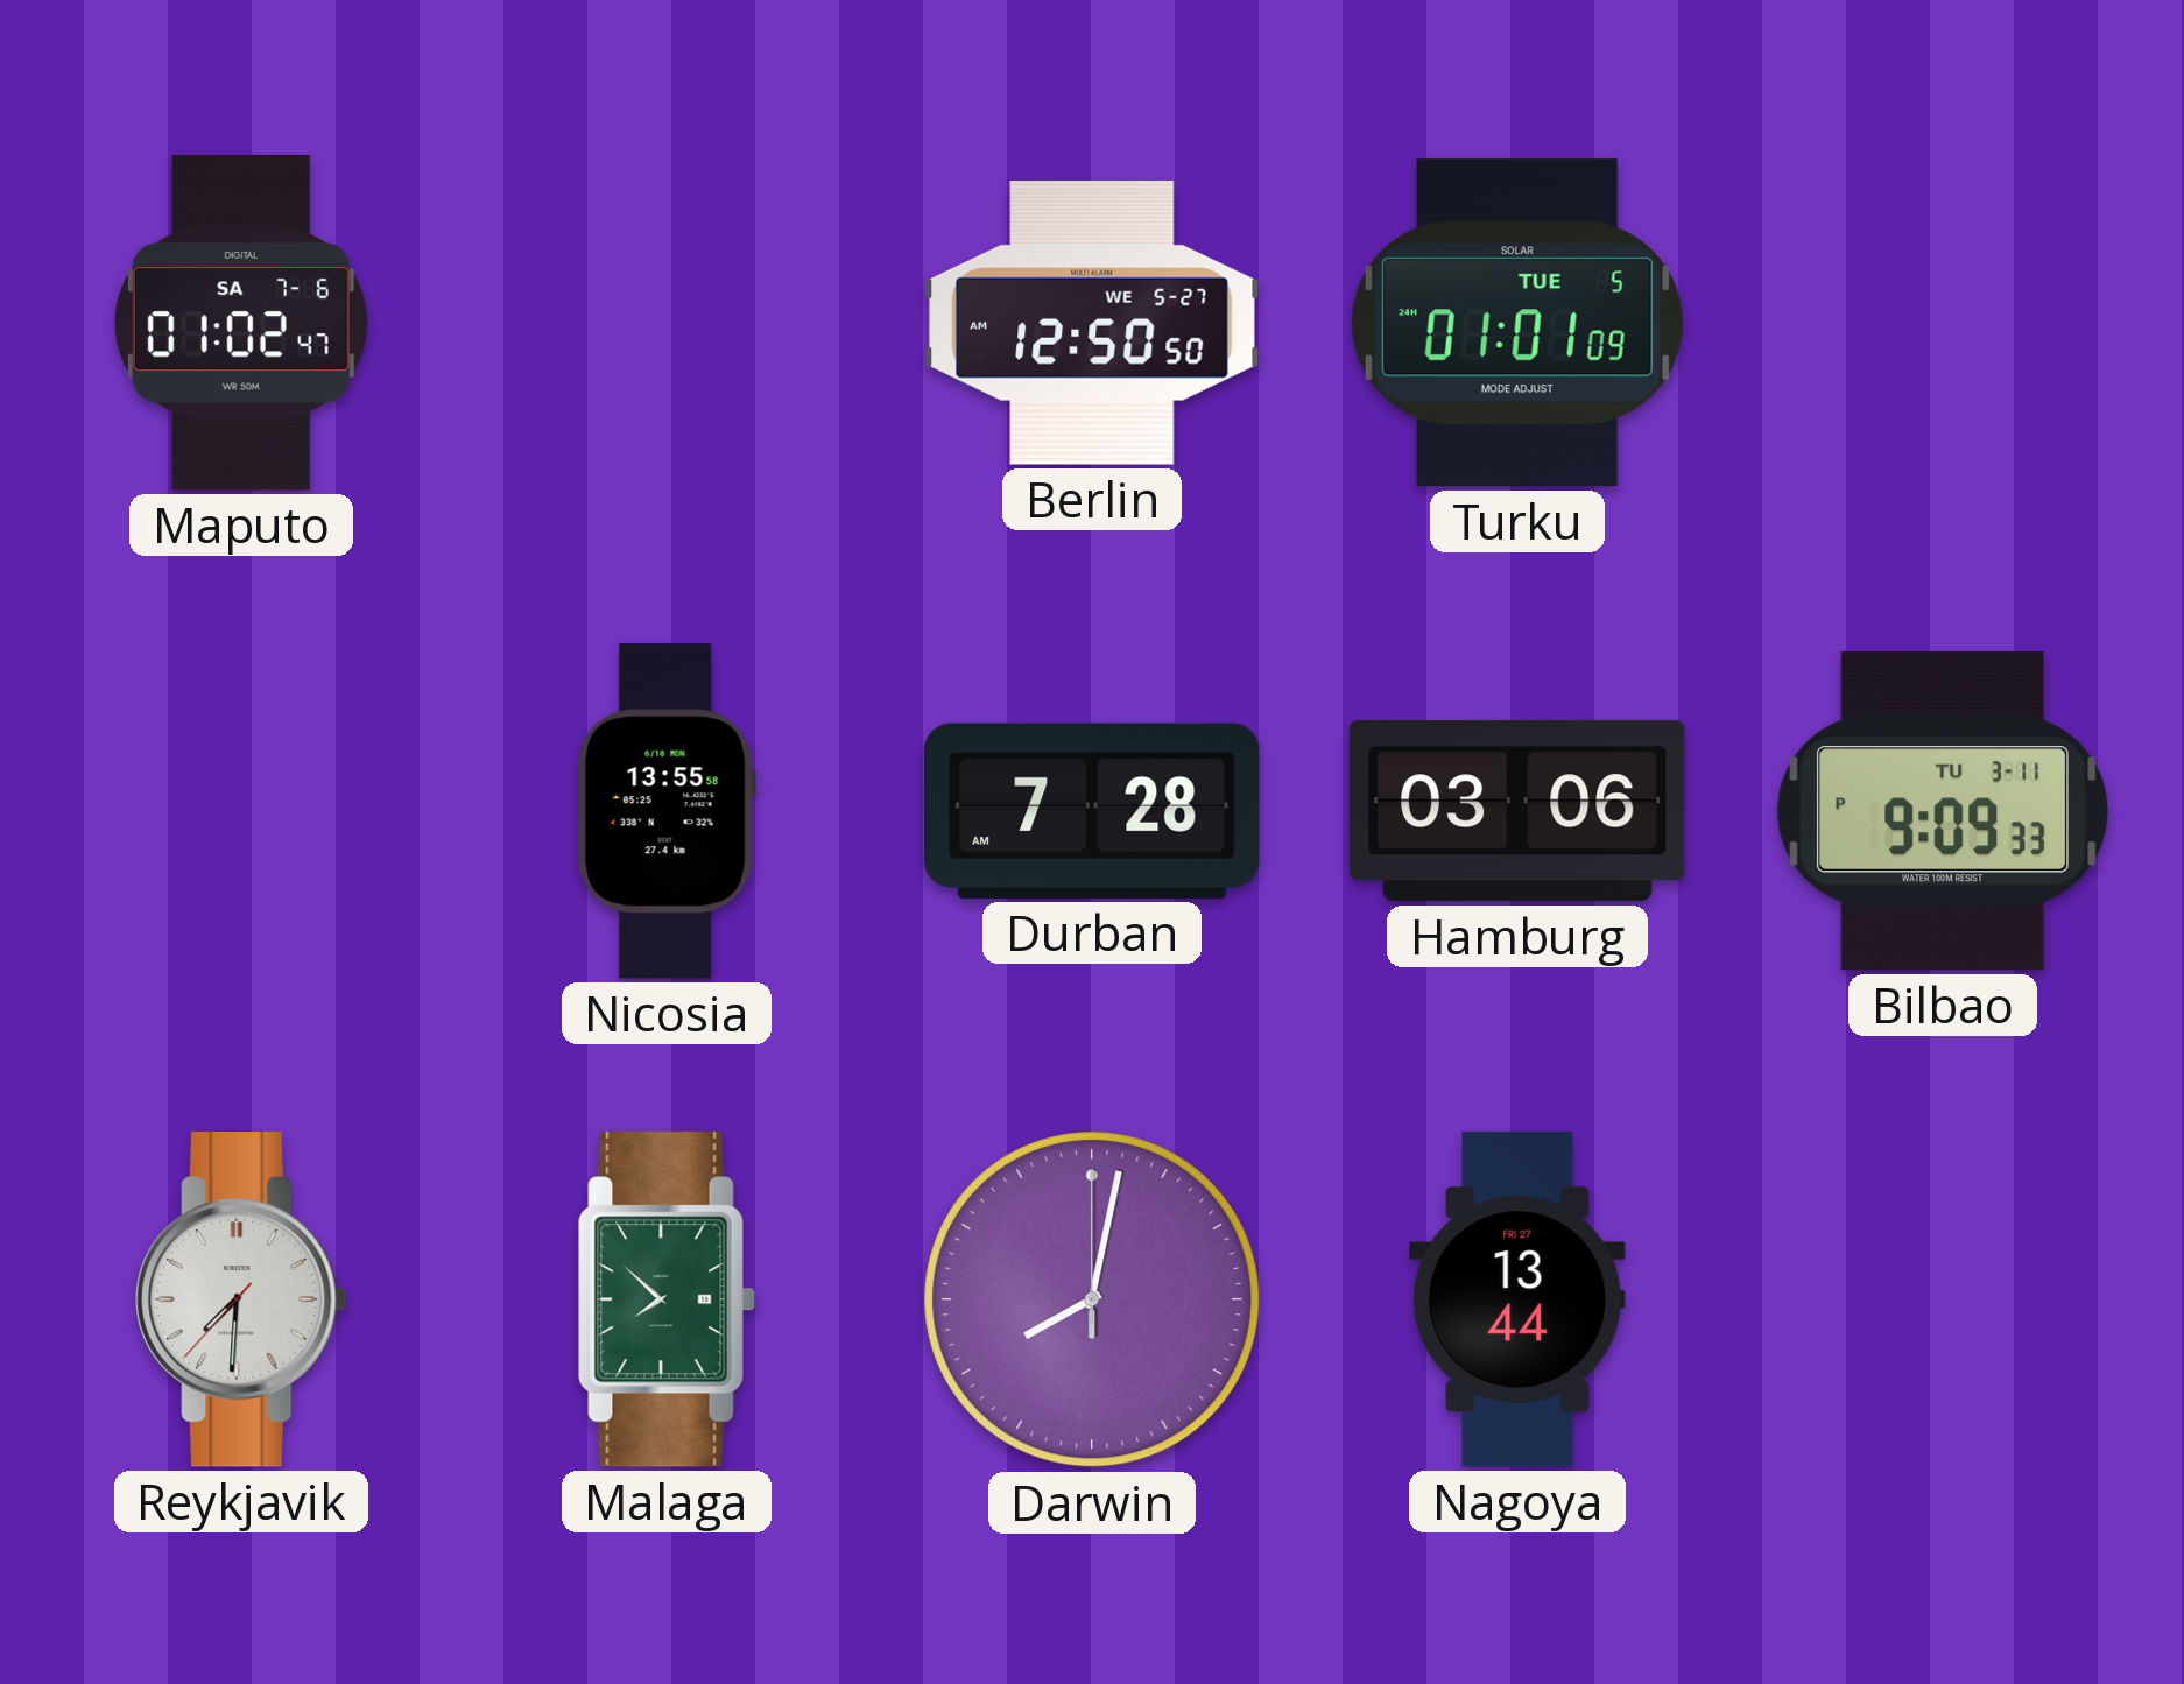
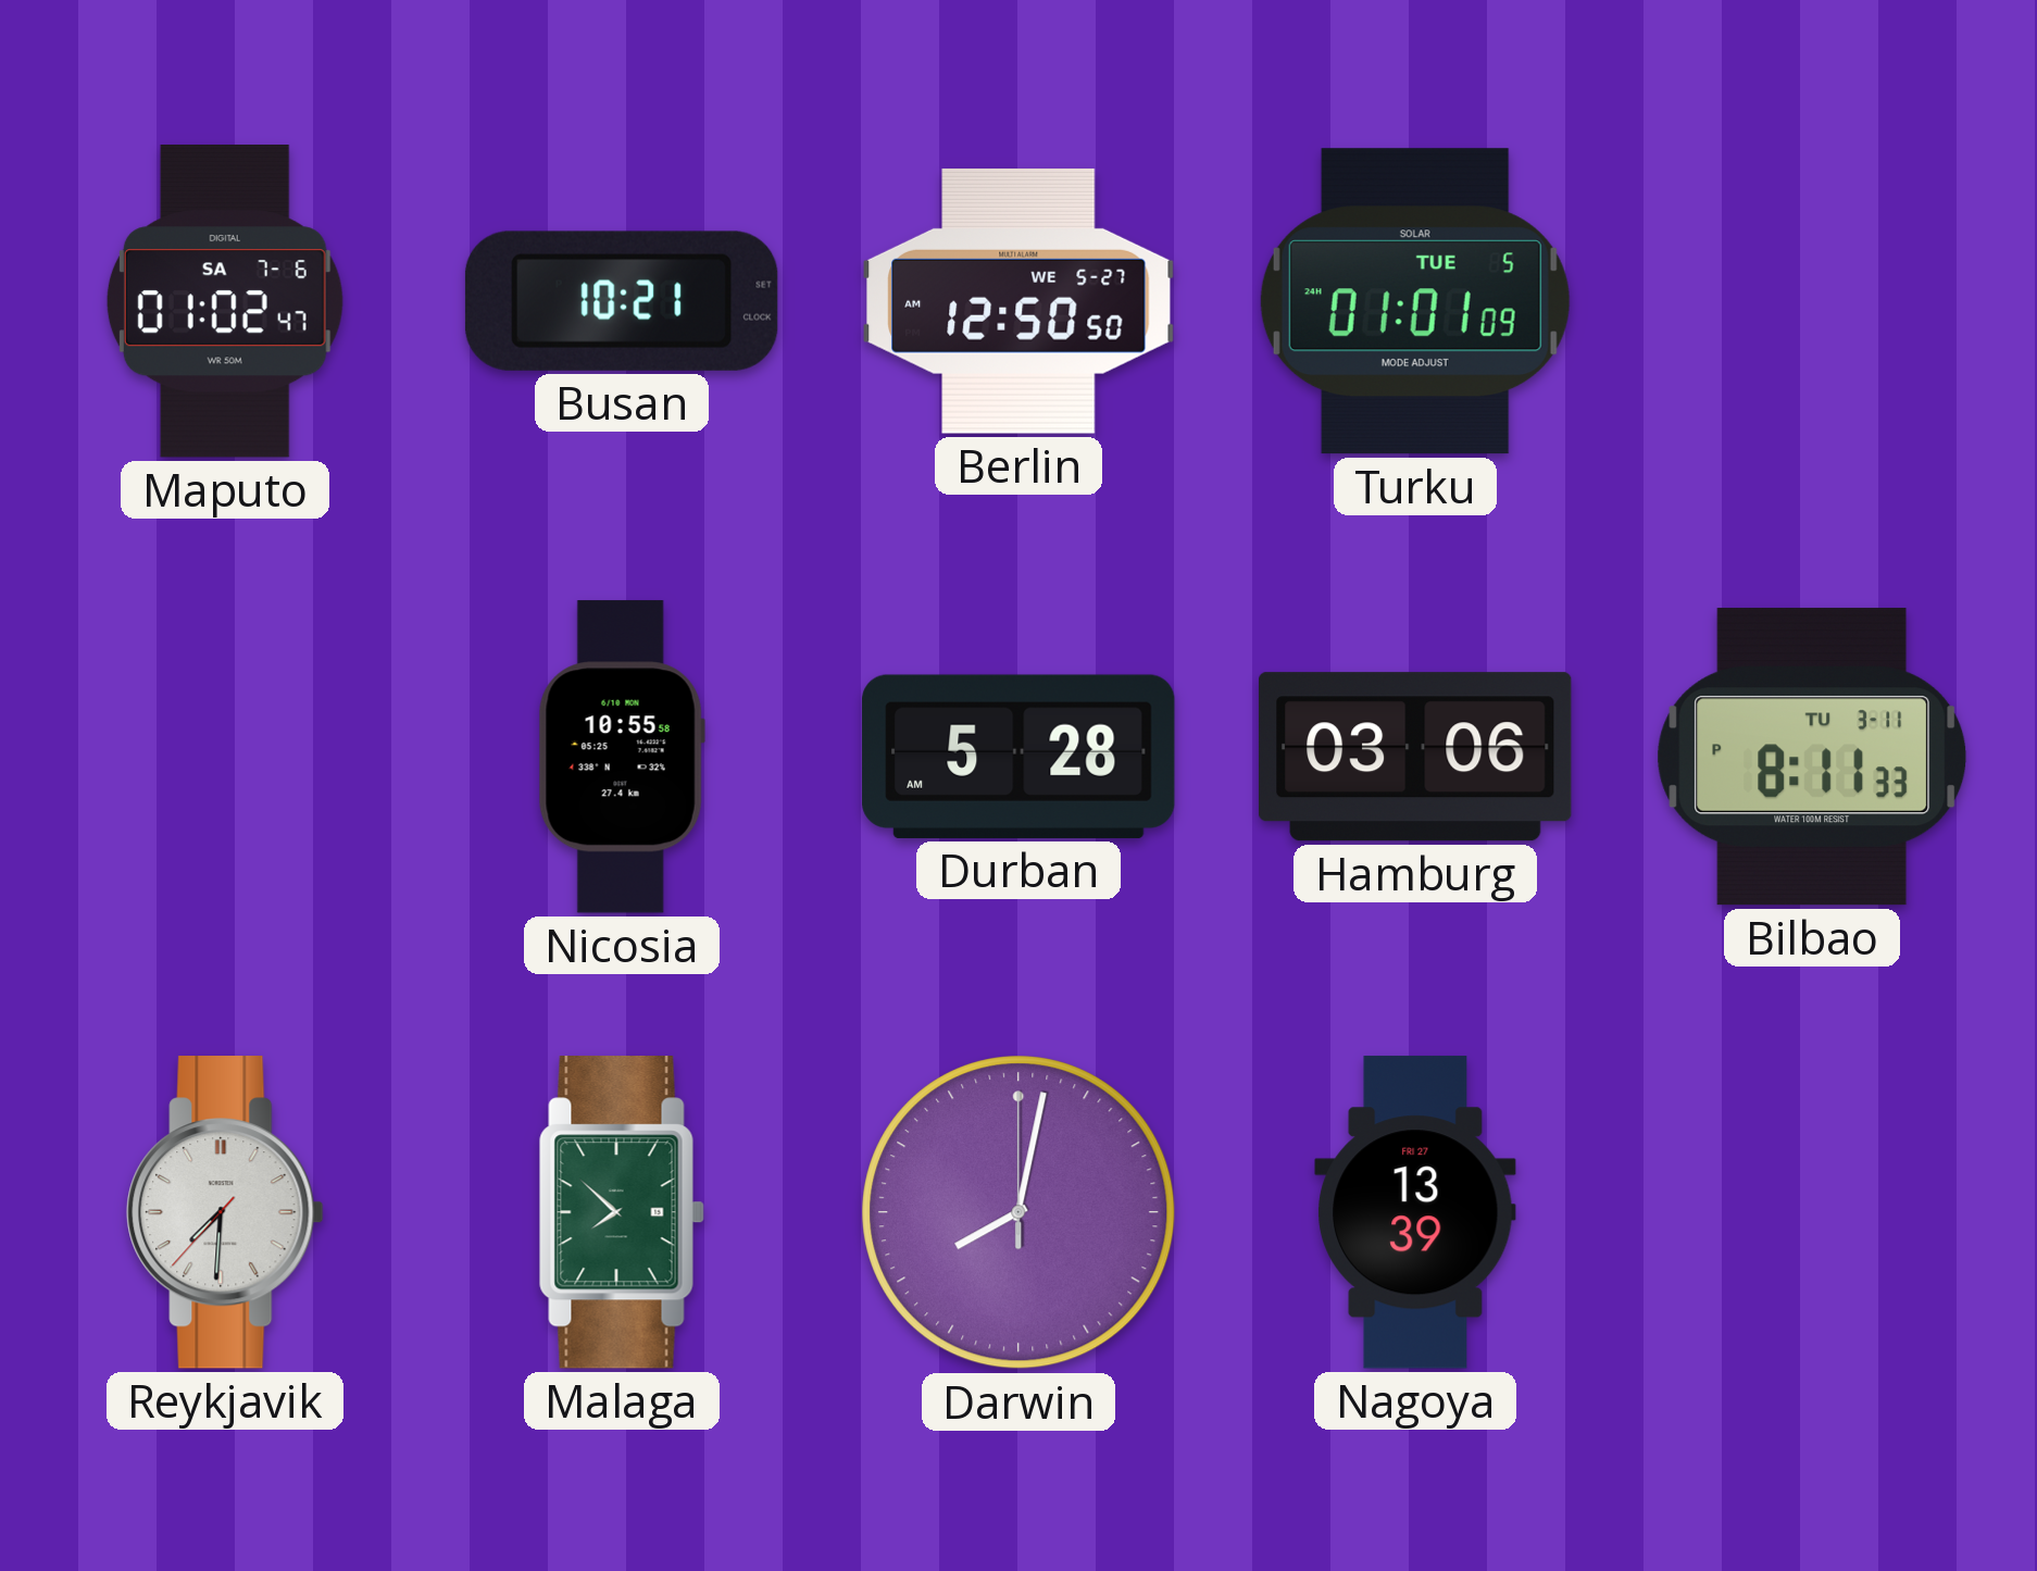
Busan: none -> 10:21 (622, 301)
Nicosia: 13:55 -> 10:55 (622, 757)
Durban: 7:28 -> 5:28 (1018, 757)
Bilbao: 9:09 -> 8:11 (1812, 757)
Nagoya: 13:44 -> 13:39 (1415, 1212)
